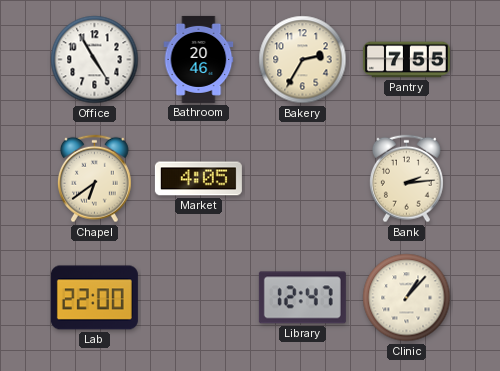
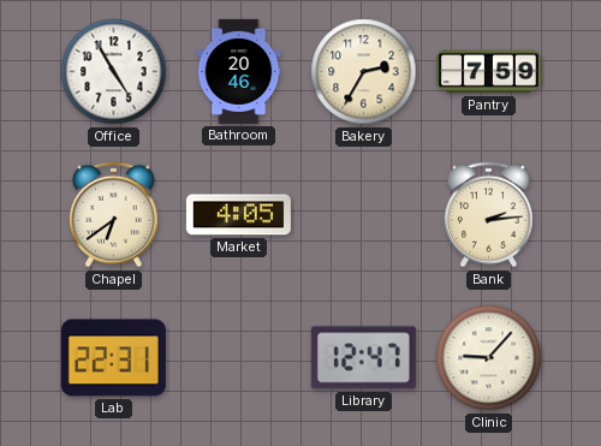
Pantry: 7:55 -> 7:59 (488, 72)
Lab: 22:00 -> 22:31 (113, 358)
Clinic: 1:07 -> 9:07 (489, 358)
